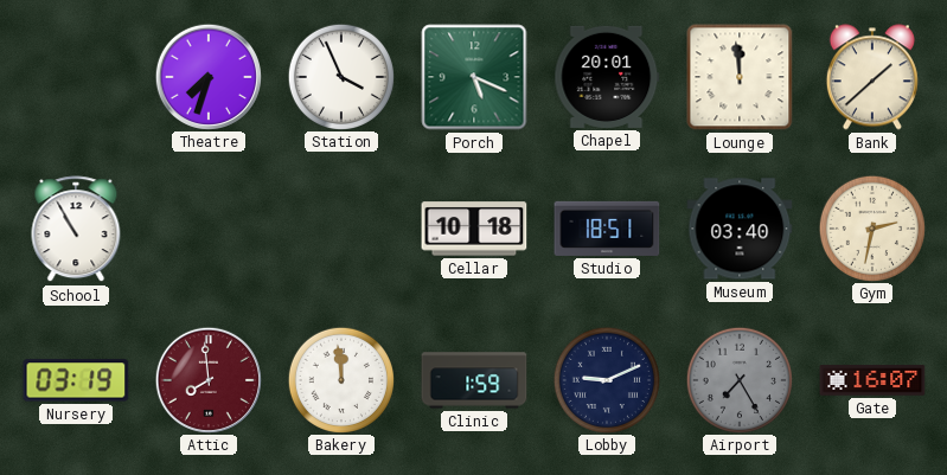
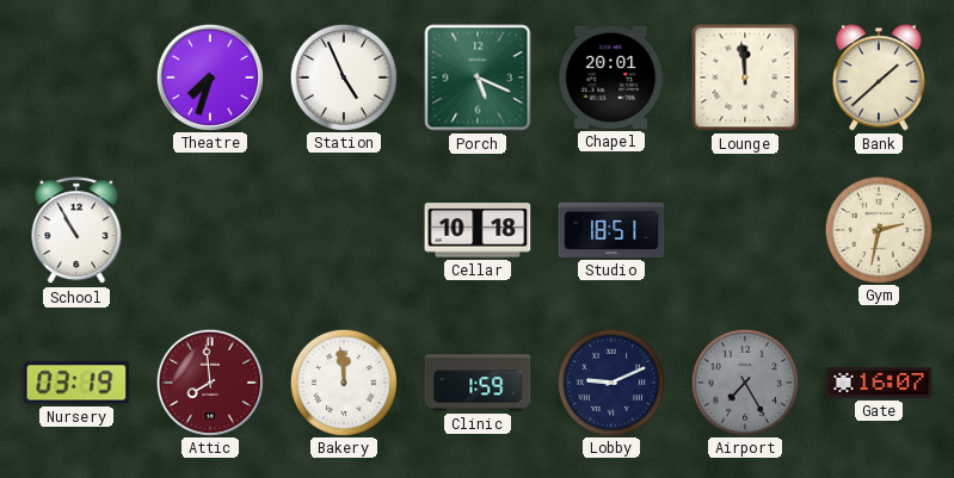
Station: 3:56 -> 4:56 (343, 76)
Museum: 03:40 -> none (740, 229)
